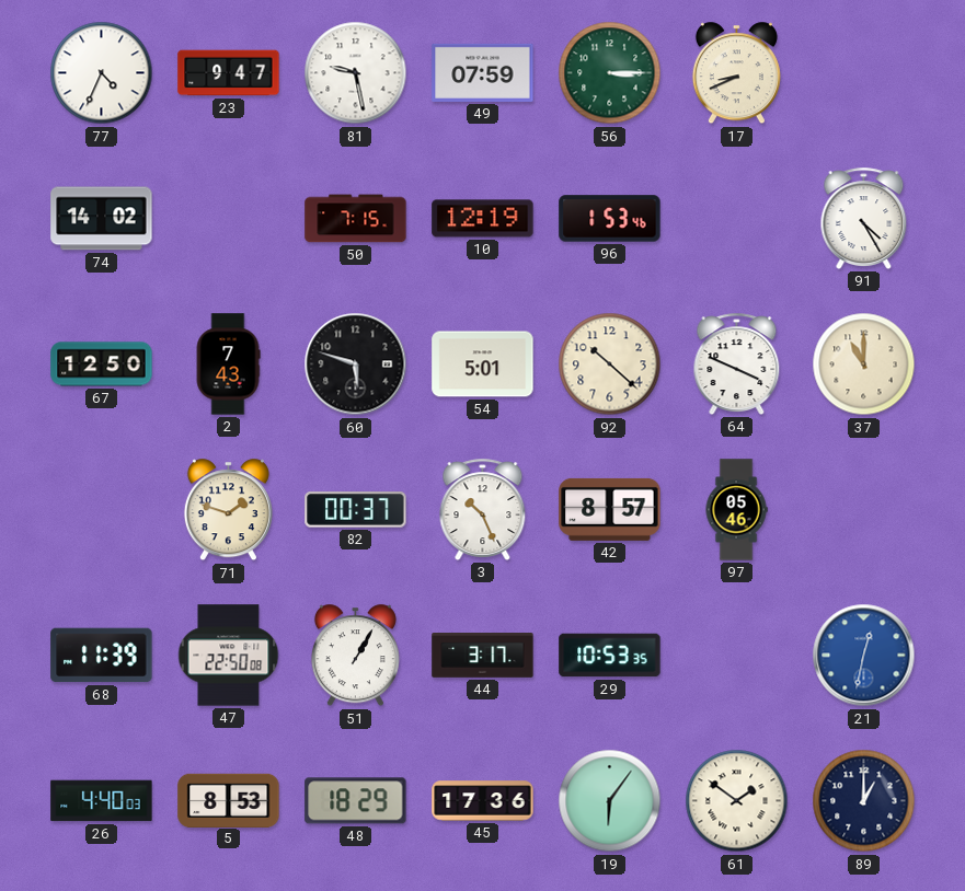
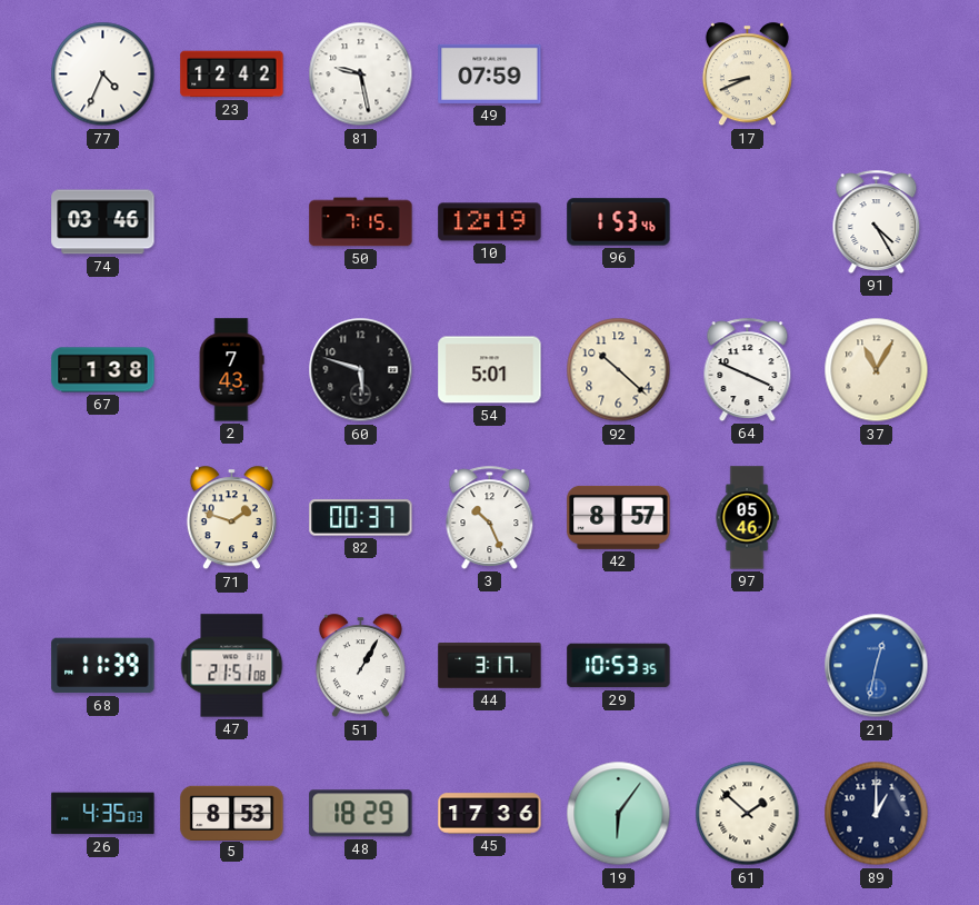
23: 9:47 -> 12:42 (232, 74)
56: 3:15 -> none (610, 73)
74: 14:02 -> 03:46 (103, 222)
67: 12:50 -> 1:38 (103, 370)
37: 11:00 -> 11:05 (877, 370)
47: 22:50 -> 21:51 (232, 666)
26: 4:40 -> 4:35 (103, 814)
61: 1:51 -> 1:52 (748, 814)
